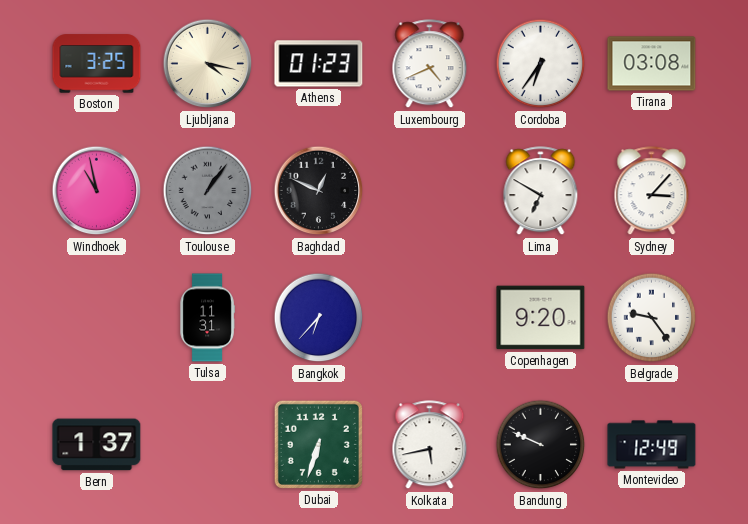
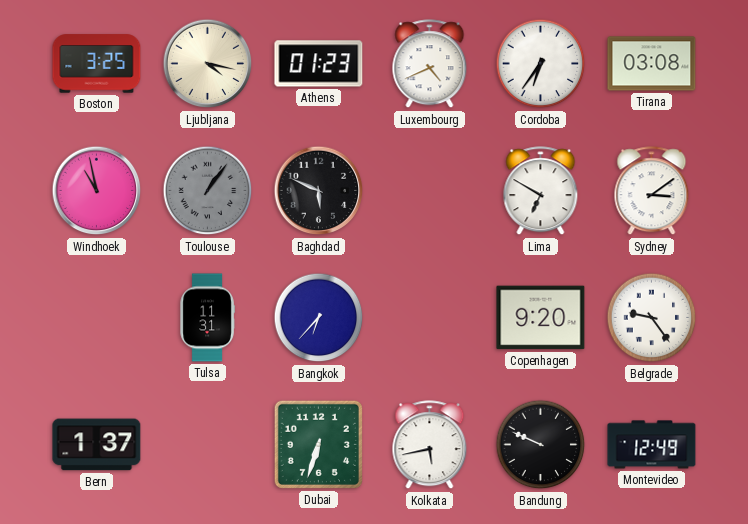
Baghdad: 12:49 -> 5:49 (319, 191)
Sydney: 3:07 -> 3:09 (652, 191)
